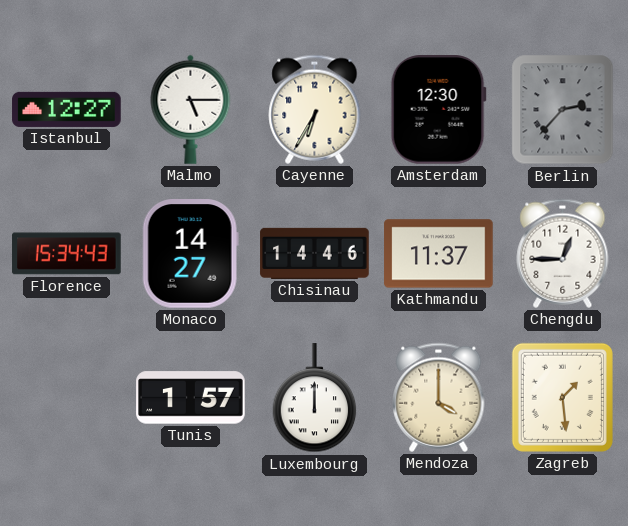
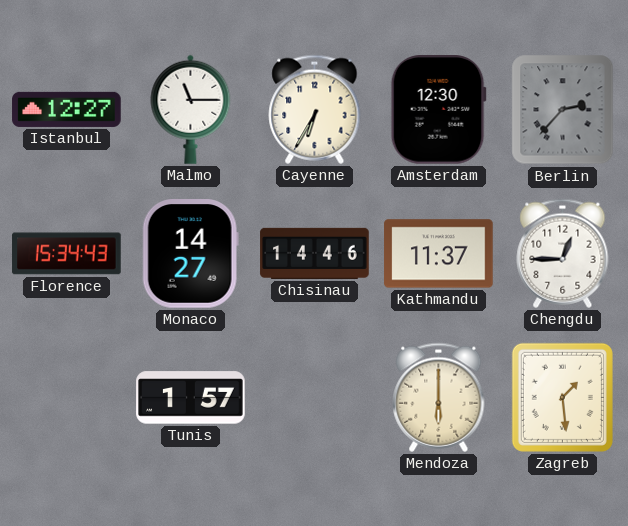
Malmo: 5:15 -> 11:15 (191, 109)
Luxembourg: 12:00 -> none (315, 398)
Mendoza: 4:00 -> 6:00 (439, 397)
